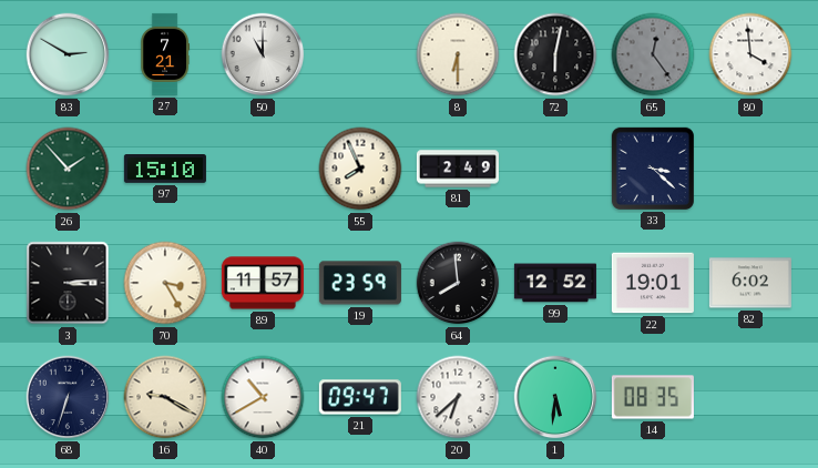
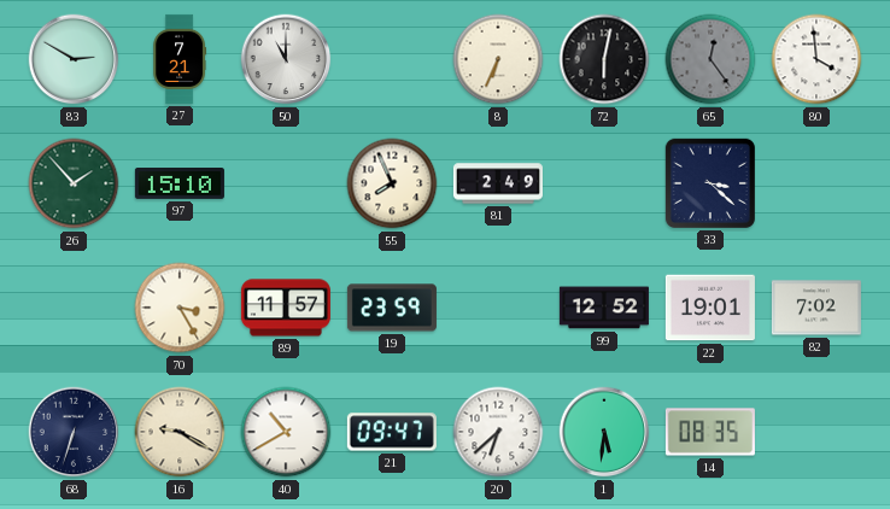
8: 6:30 -> 6:34 (498, 59)
3: 3:14 -> none (68, 283)
64: 7:59 -> none (458, 283)
82: 6:02 -> 7:02 (816, 308)
